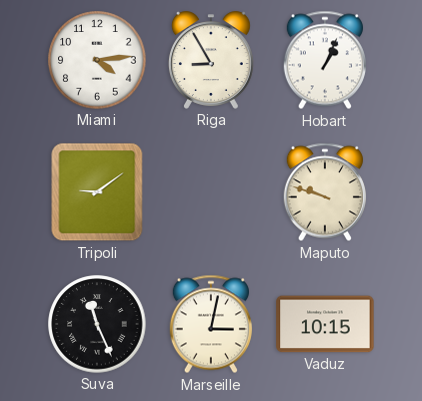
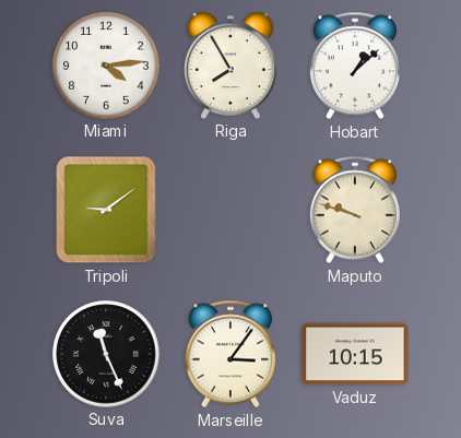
Riga: 8:55 -> 7:55 (230, 66)
Hobart: 1:04 -> 1:08 (355, 66)
Marseille: 3:02 -> 3:06 (230, 354)
